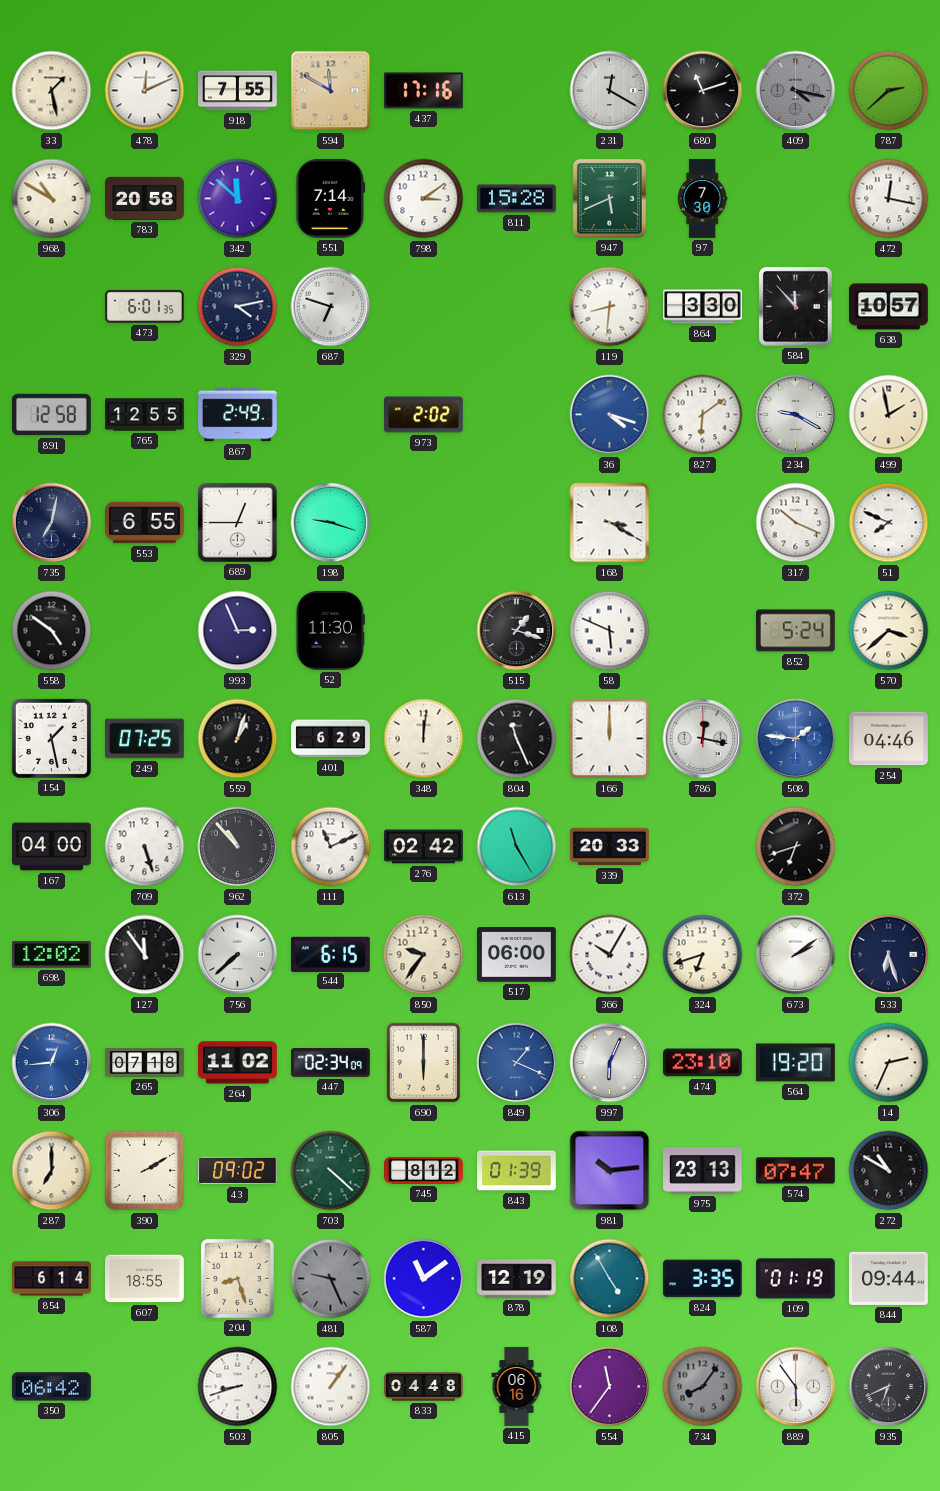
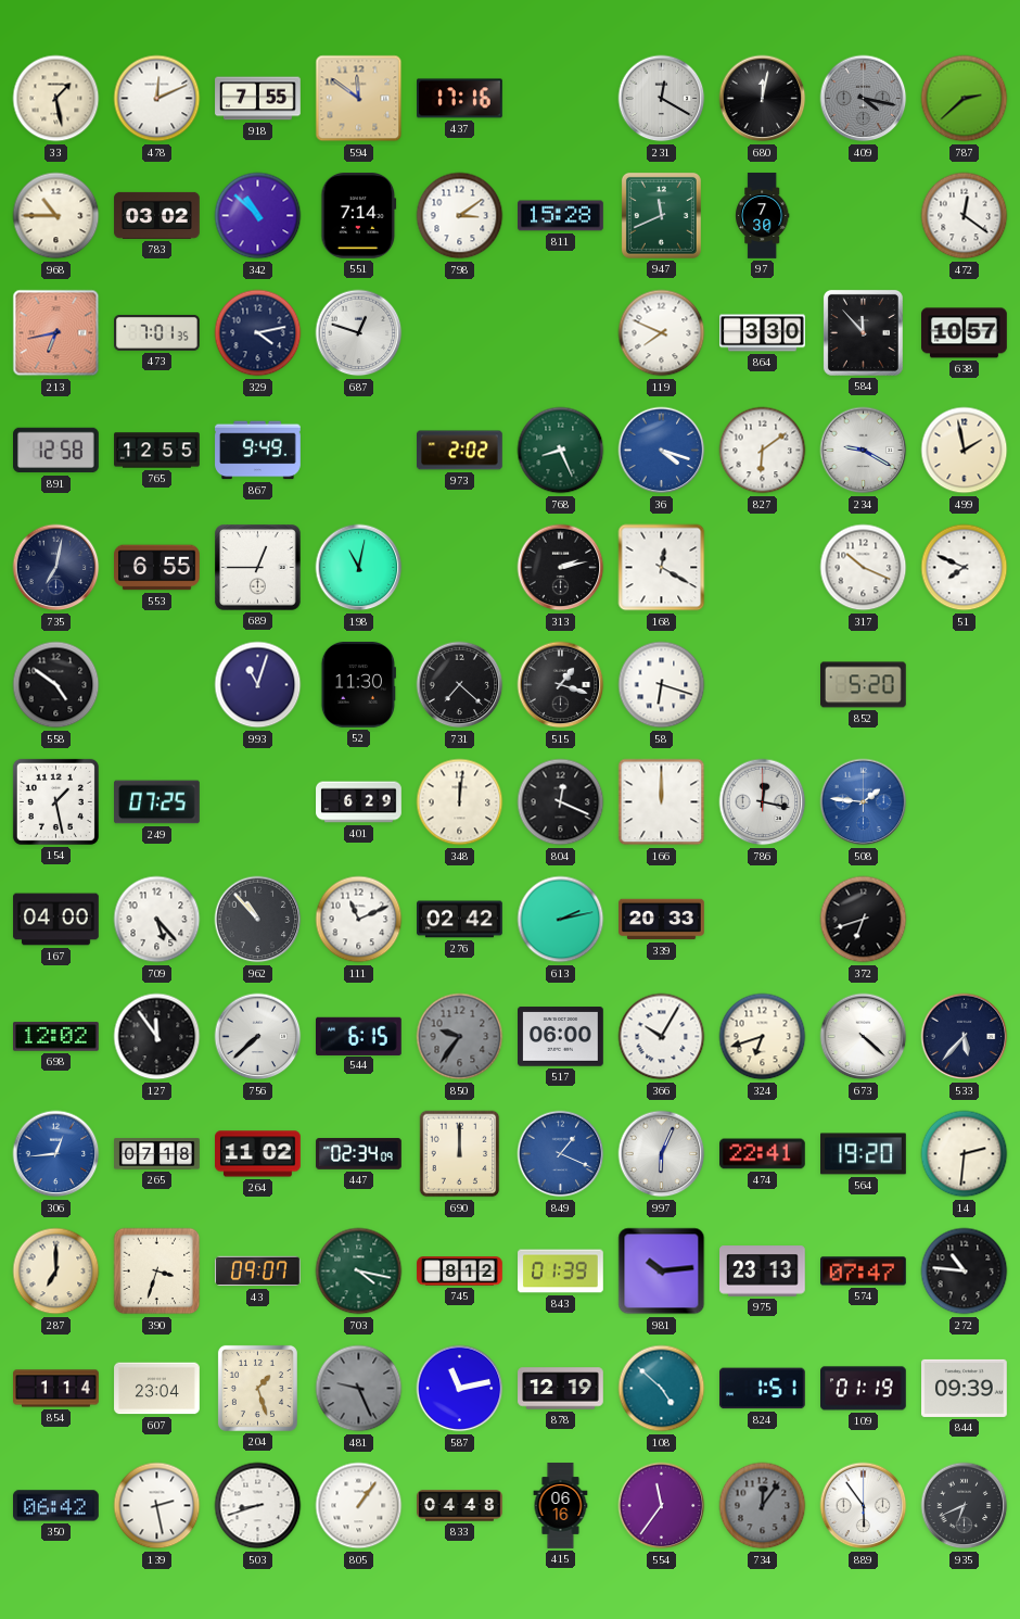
594: 11:50 -> 11:51 (359, 99)
680: 11:12 -> 12:02 (763, 99)
968: 10:50 -> 10:45 (56, 216)
783: 20:58 -> 03:02 (157, 215)
342: 11:52 -> 10:52 (258, 216)
947: 5:41 -> 11:41 (661, 215)
472: 12:17 -> 12:21 (965, 216)
213: none -> 6:43 (56, 333)
473: 6:01 -> 7:01 (157, 332)
687: 6:48 -> 12:48 (359, 333)
119: 8:31 -> 7:49 (662, 333)
867: 2:49 -> 9:49 (258, 451)
768: none -> 8:26 (561, 451)
198: 9:18 -> 11:02 (359, 568)
313: none -> 2:13 (561, 568)
168: 3:20 -> 12:20 (662, 568)
993: 2:56 -> 11:03 (258, 685)
731: none -> 7:22 (460, 685)
58: 5:49 -> 6:18 (662, 685)
852: 5:24 -> 5:20 (864, 685)
570: 3:38 -> none (889, 631)
559: 1:03 -> none (238, 739)
804: 11:26 -> 12:19 (561, 802)
254: 04:46 -> none (889, 739)
709: 5:27 -> 5:23 (157, 920)
613: 11:25 -> 2:13 (561, 920)
850 dial: cream -> grey (460, 1037)
673: 2:09 -> 4:22 (864, 1037)
533: 6:27 -> 5:37 (965, 1037)
690: 6:00 -> 12:00 (460, 1154)
474: 23:10 -> 22:41 (763, 1154)
14: 2:34 -> 2:31 (965, 1154)
390: 2:10 -> 3:33 (157, 1272)
43: 09:02 -> 09:07 (258, 1272)
703: 4:22 -> 4:17 (359, 1272)
272: 10:50 -> 10:46 (965, 1272)
854: 6:14 -> 1:14 (56, 1389)
607: 18:55 -> 23:04 (157, 1389)
204: 8:27 -> 1:27 (257, 1388)
587: 11:09 -> 11:13 (460, 1389)
108: 4:55 -> 4:52 (662, 1389)
824: 3:35 -> 1:51 (763, 1389)
844: 09:44 -> 09:39 (965, 1388)
139: none -> 2:28 (157, 1506)
734: 8:06 -> 12:06 (763, 1506)
